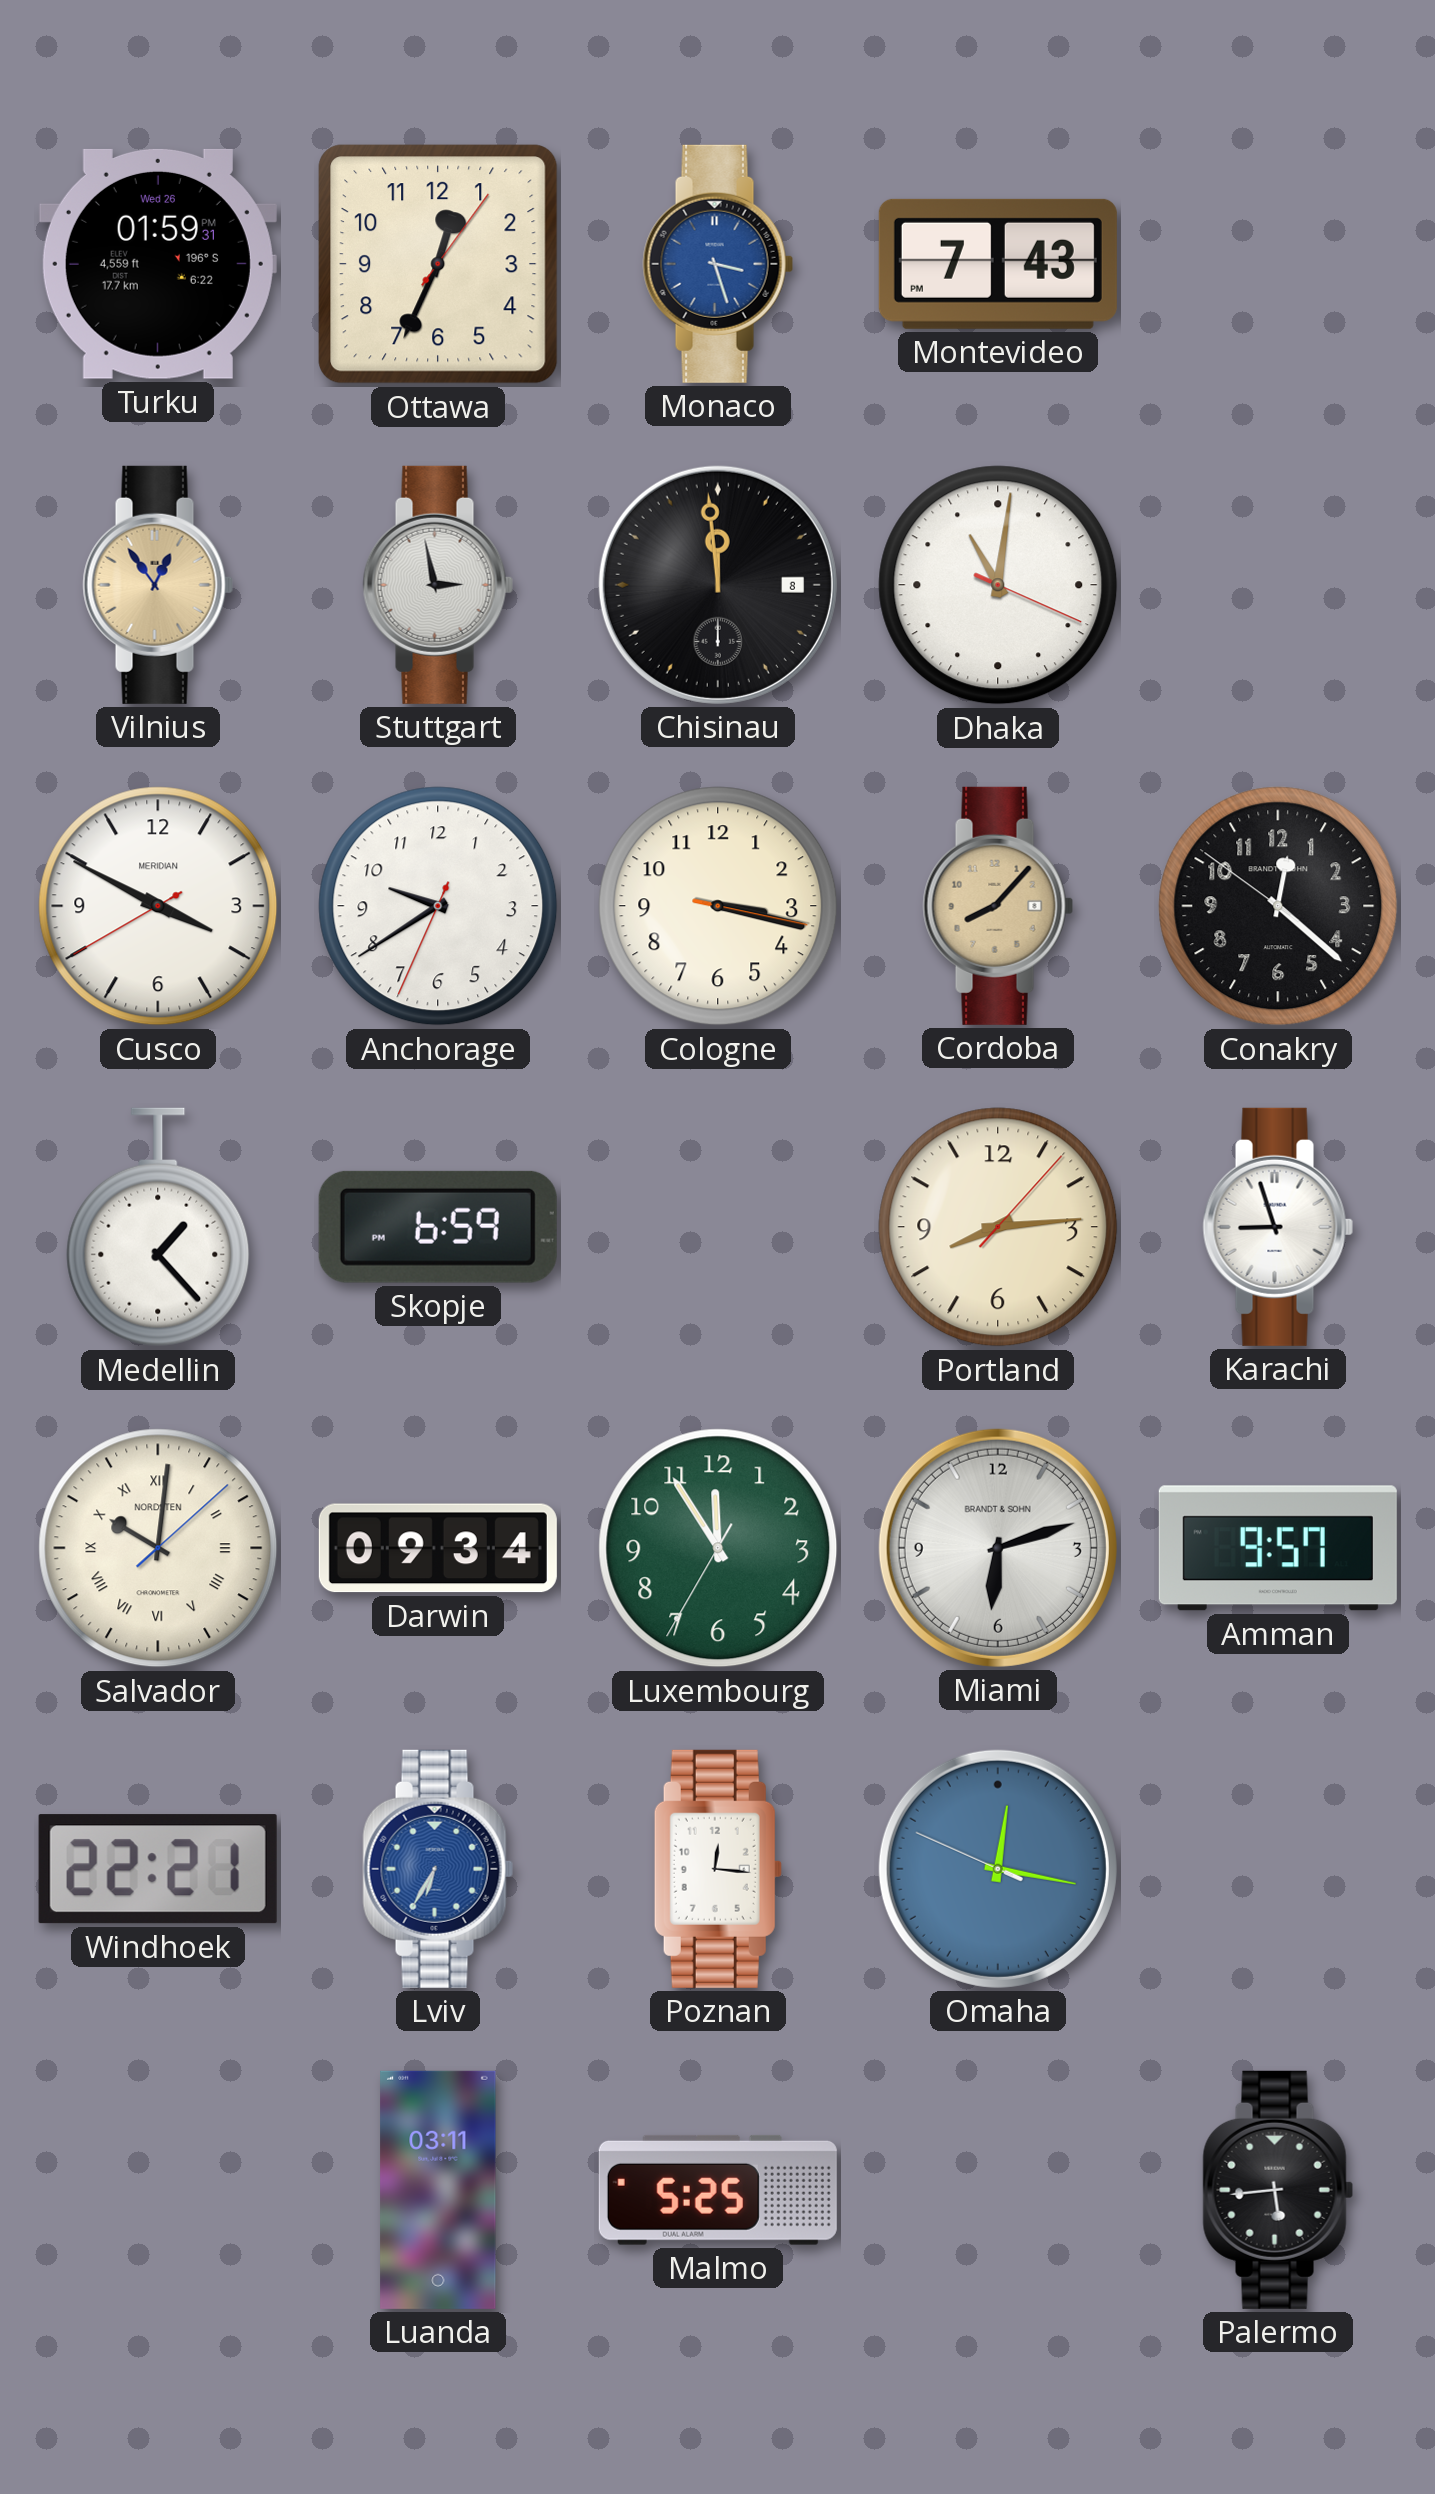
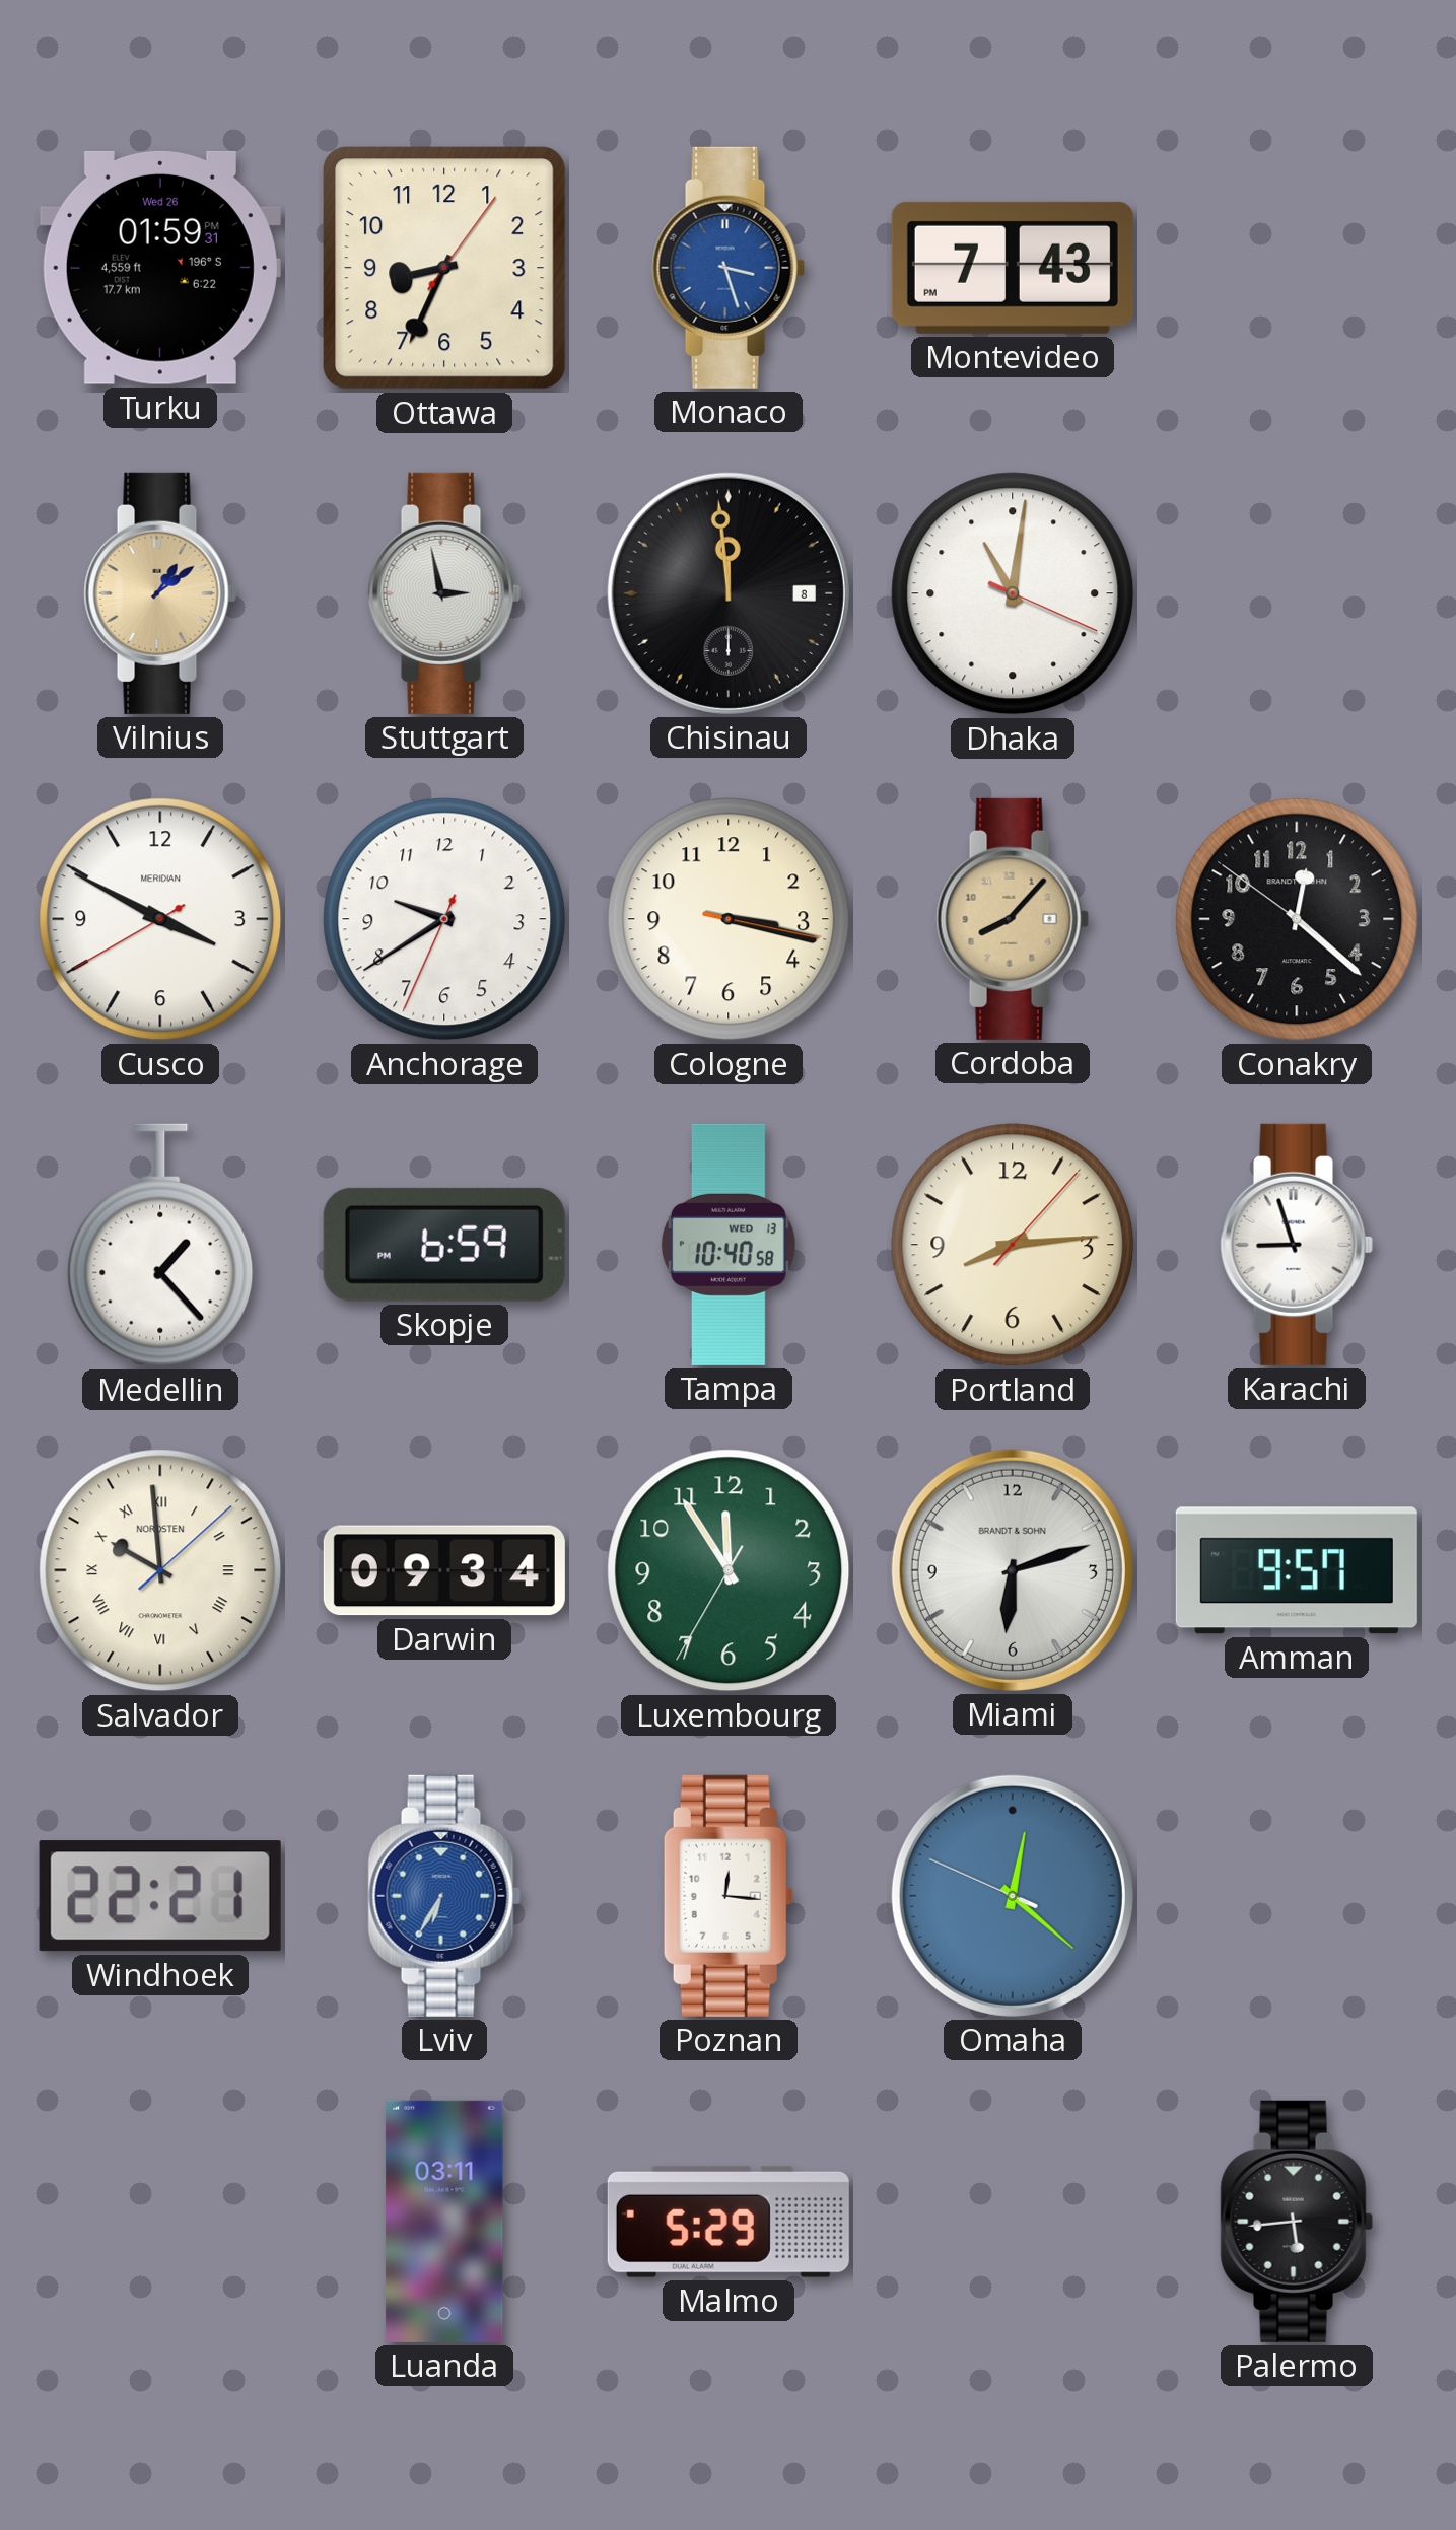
Ottawa: 12:34 -> 8:34 (444, 268)
Vilnius: 12:54 -> 1:09 (160, 593)
Tampa: none -> 10:40 (729, 1245)
Salvador: 10:01 -> 9:59 (160, 1570)
Omaha: 12:16 -> 12:21 (1013, 1896)
Malmo: 5:25 -> 5:29 (729, 2222)
